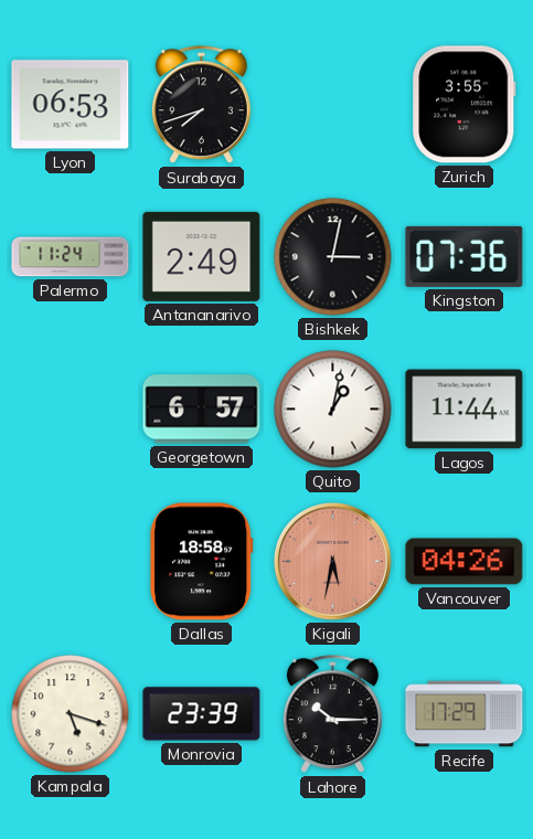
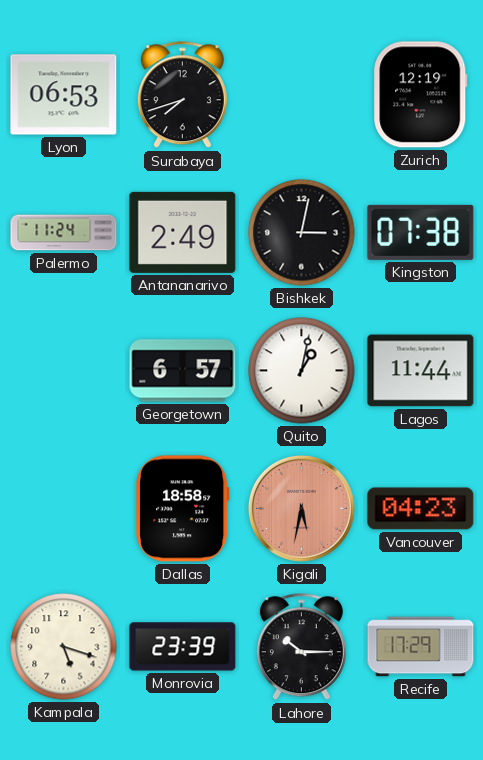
Zurich: 3:55 -> 12:19 (421, 95)
Kingston: 07:36 -> 07:38 (421, 232)
Vancouver: 04:26 -> 04:23 (421, 509)
